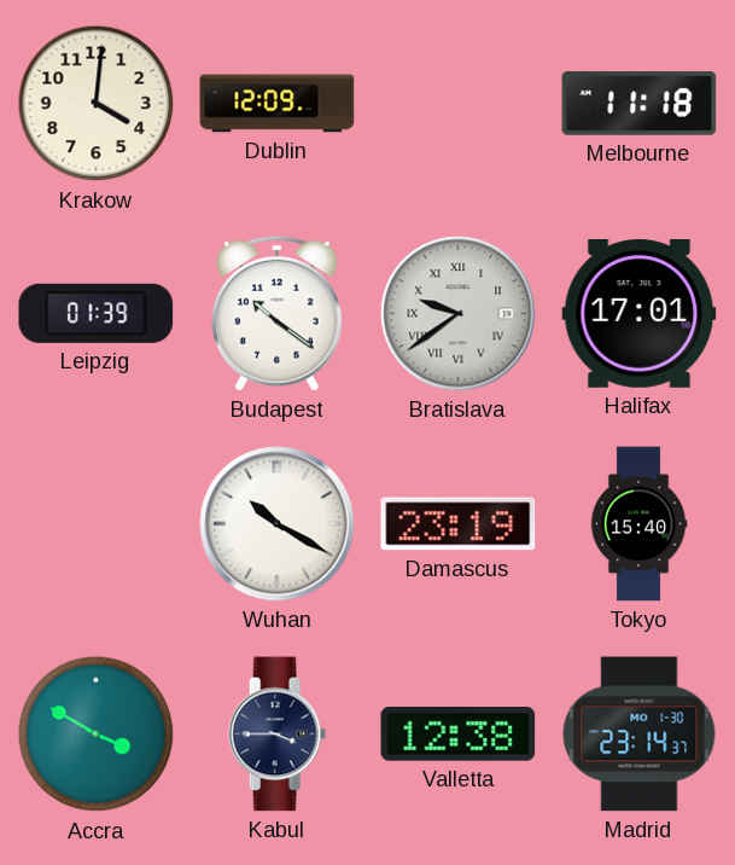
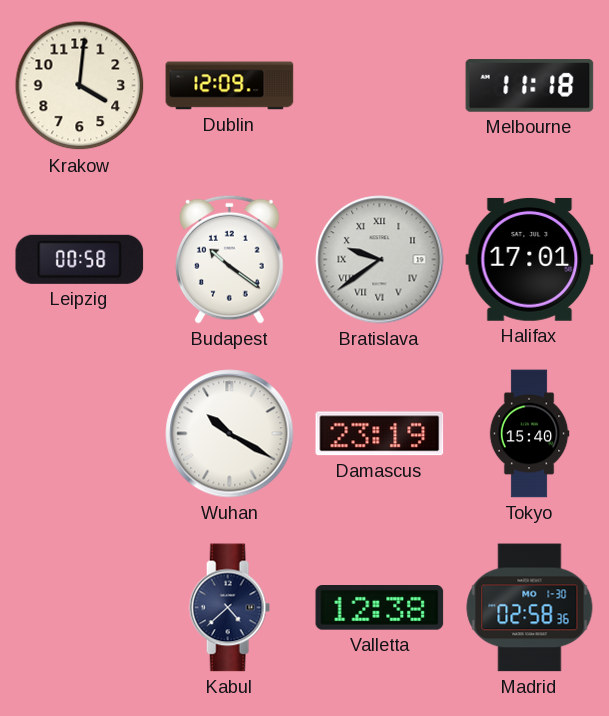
Leipzig: 01:39 -> 00:58 (80, 259)
Accra: 3:50 -> none (97, 735)
Kabul: 3:45 -> 4:38 (229, 608)
Madrid: 23:14 -> 02:58 (530, 608)
